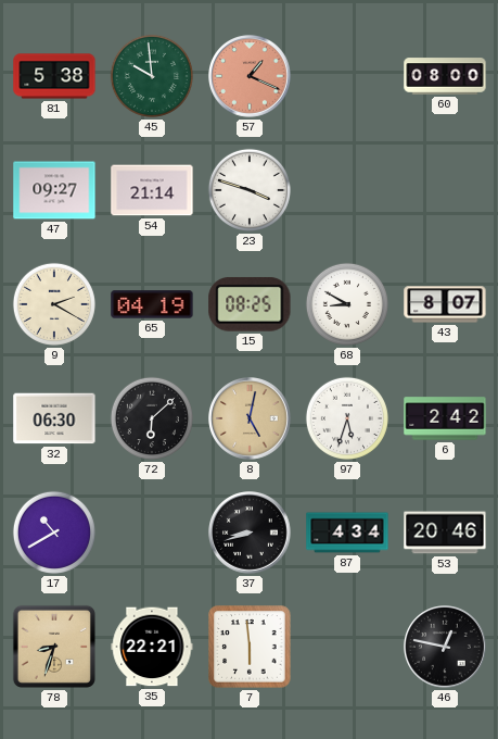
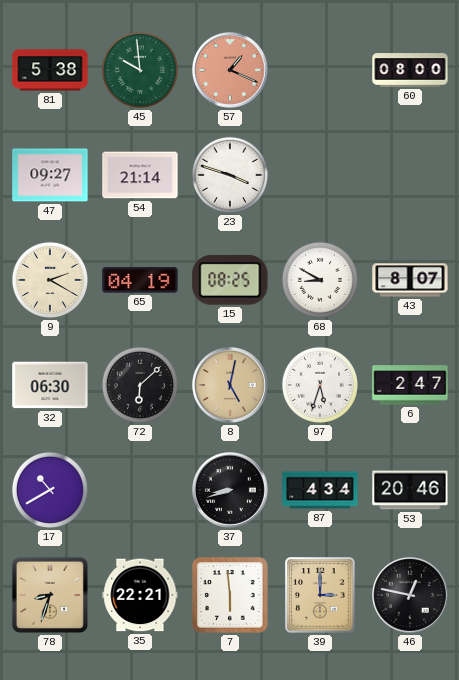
6: 2:42 -> 2:47 (410, 385)
39: none -> 3:00 (320, 595)
